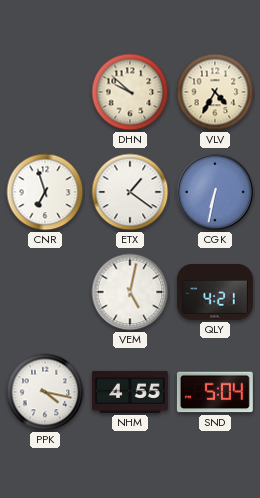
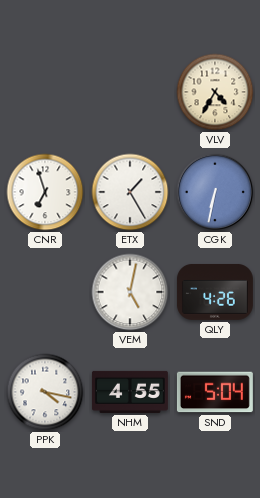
DHN: 9:52 -> none (130, 92)
ETX: 1:21 -> 1:25 (130, 192)
QLY: 4:21 -> 4:26 (215, 292)
